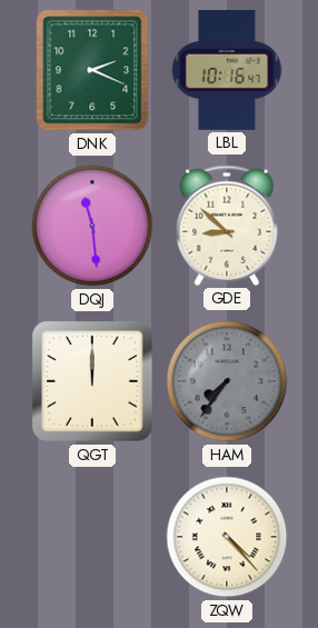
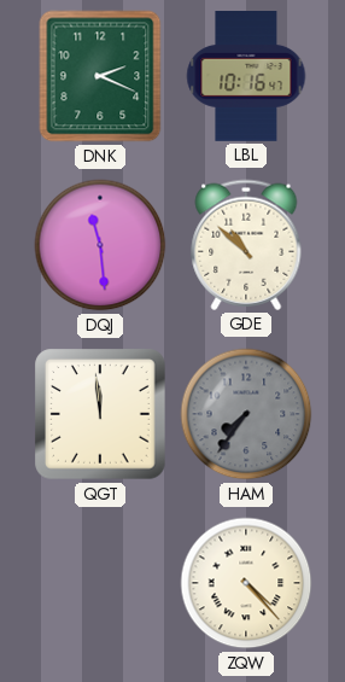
GDE: 8:52 -> 10:52 (246, 245)
QGT: 12:00 -> 11:59 (100, 414)
